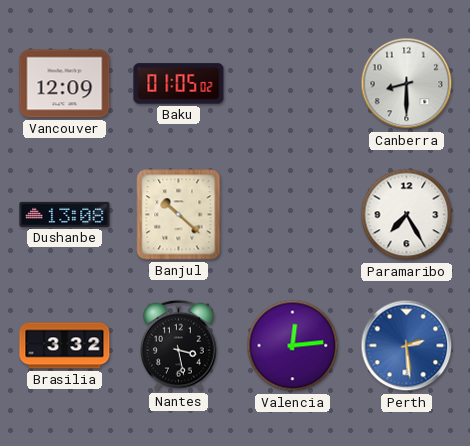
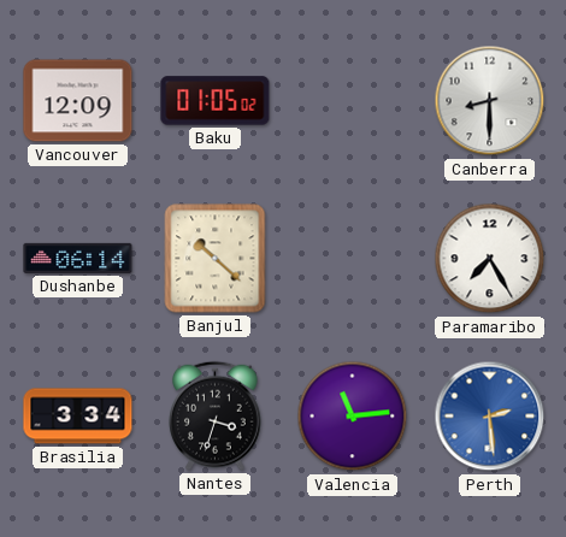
Dushanbe: 13:08 -> 06:14 (78, 258)
Brasilia: 3:32 -> 3:34 (78, 417)
Nantes: 3:28 -> 3:33 (216, 415)
Valencia: 12:14 -> 11:14 (353, 417)
